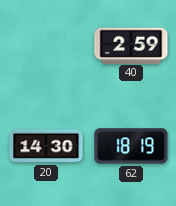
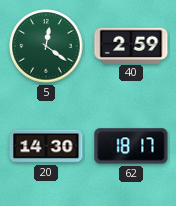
5: none -> 12:21 (46, 46)
62: 18:19 -> 18:17 (131, 146)
